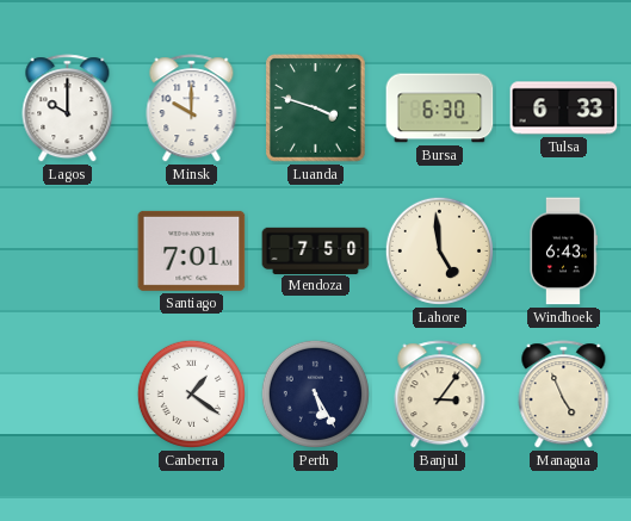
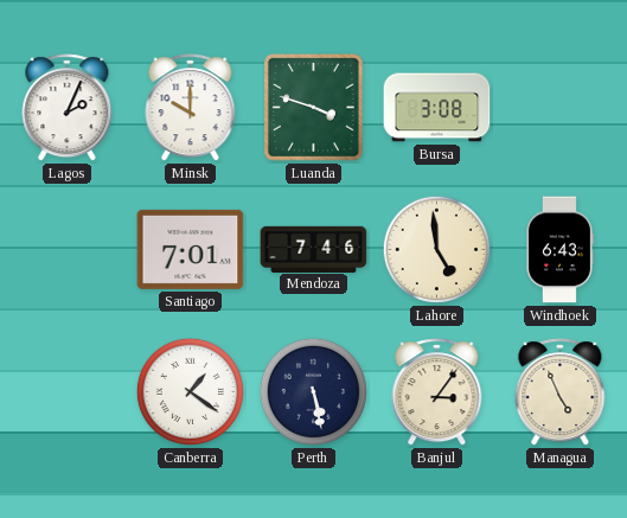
Lagos: 10:00 -> 2:04 (68, 108)
Bursa: 6:30 -> 3:08 (437, 108)
Tulsa: 6:33 -> none (564, 108)
Mendoza: 7:50 -> 7:46 (314, 249)
Perth: 5:25 -> 5:28 (313, 391)
